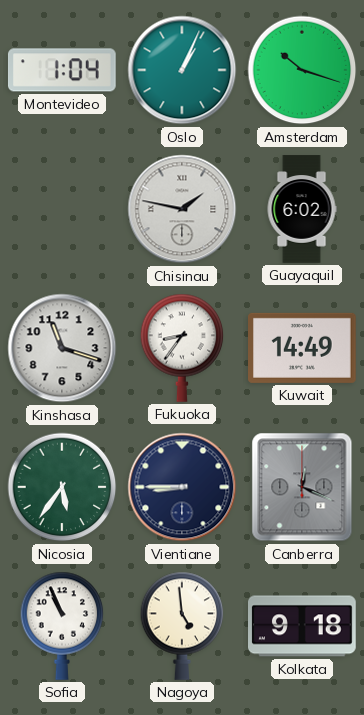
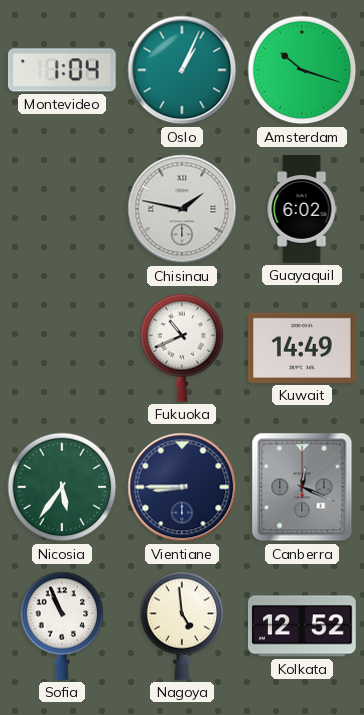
Kinshasa: 11:18 -> none (62, 348)
Fukuoka: 8:36 -> 10:41 (182, 348)
Kolkata: 9:18 -> 12:52 (302, 626)
